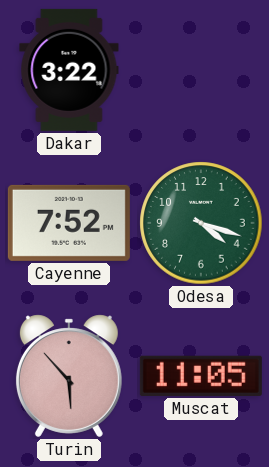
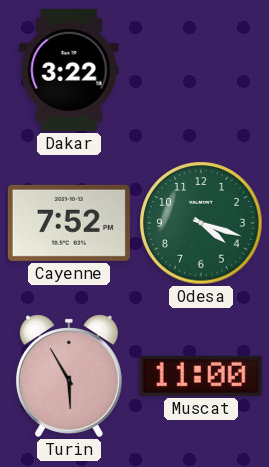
Turin: 5:53 -> 5:55 (69, 376)
Muscat: 11:05 -> 11:00 (201, 376)
